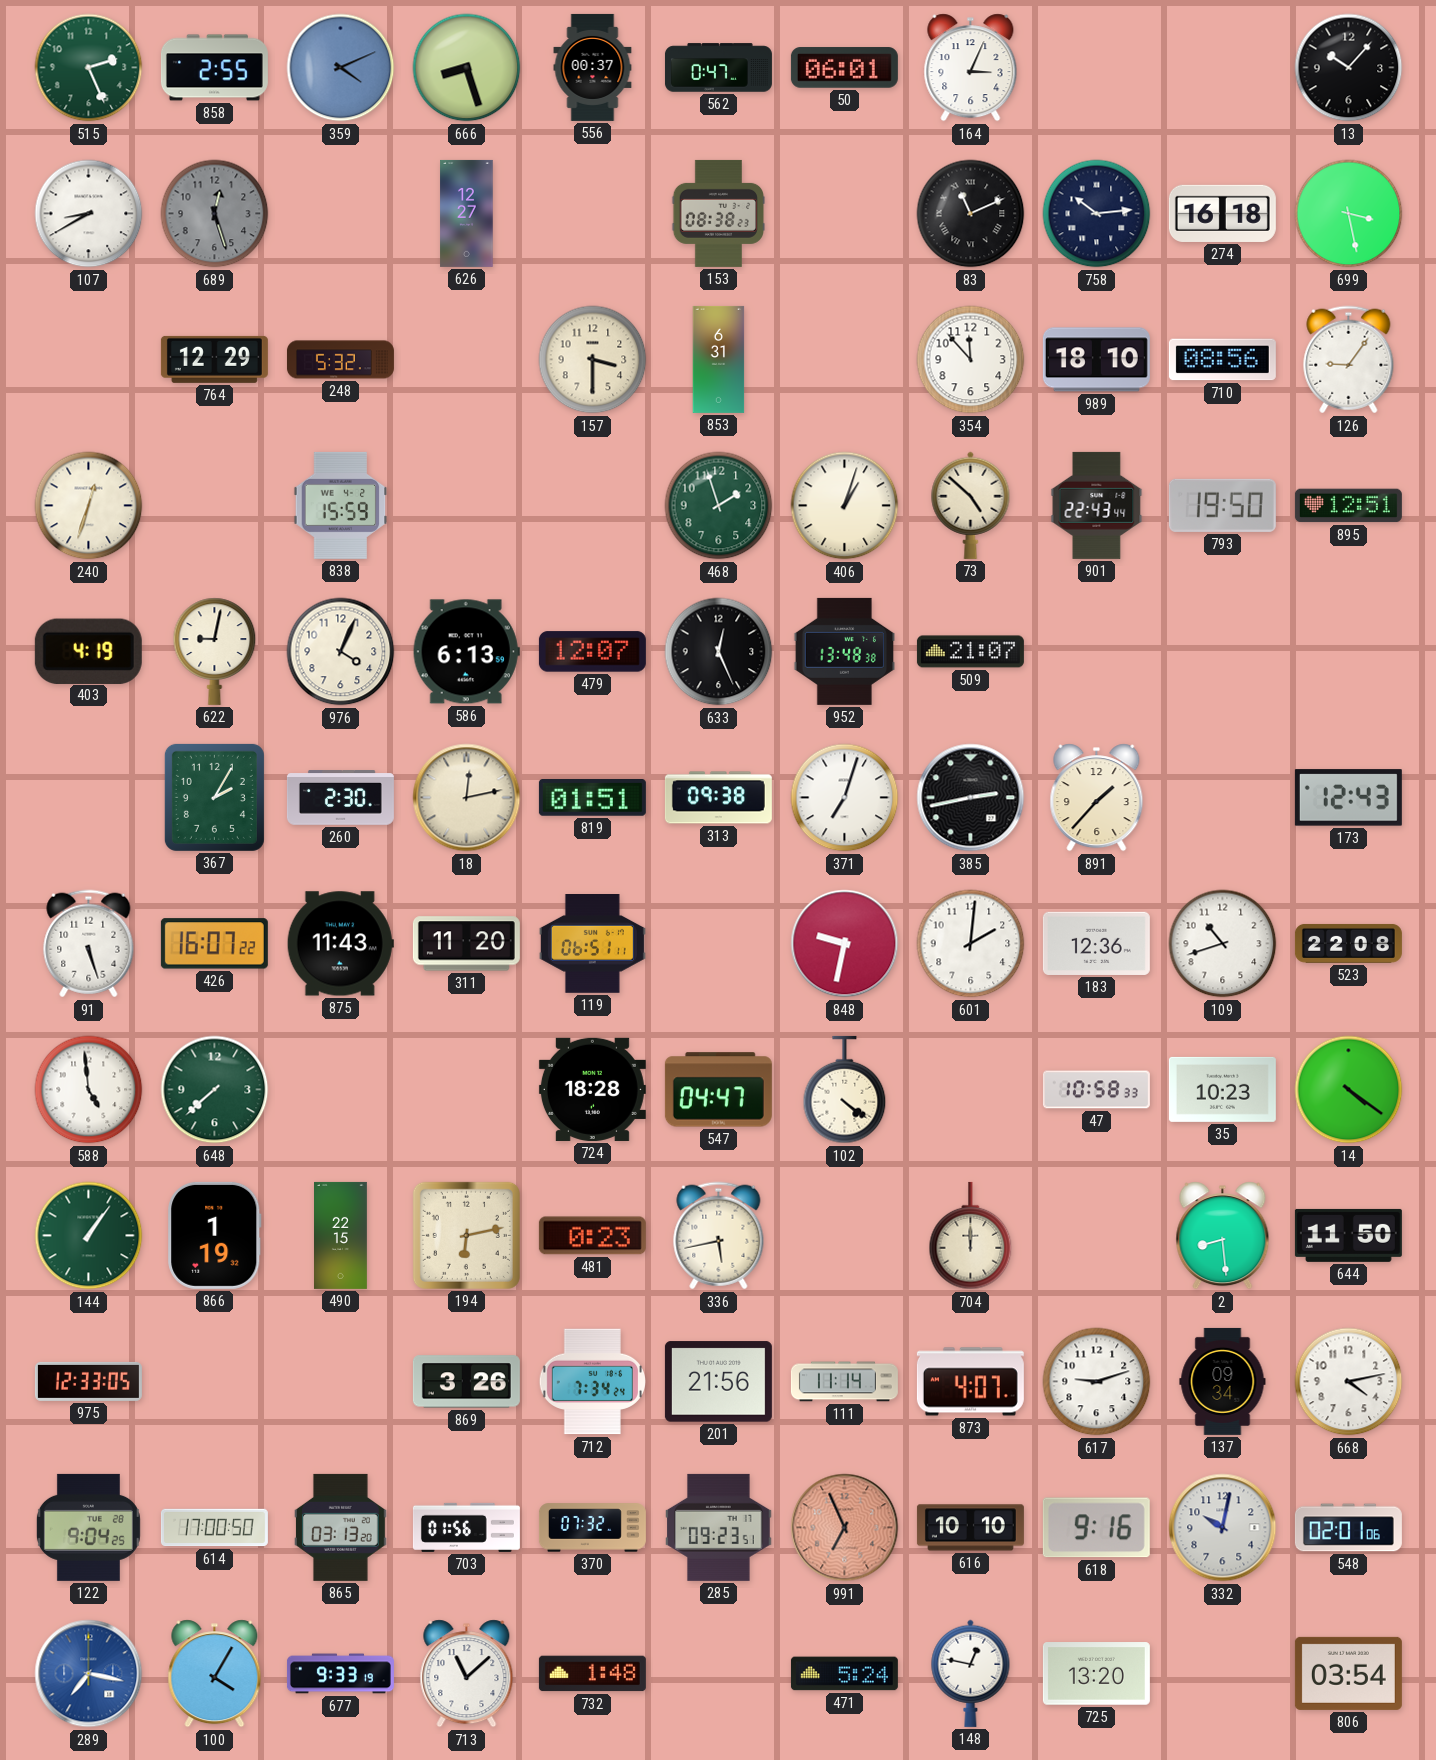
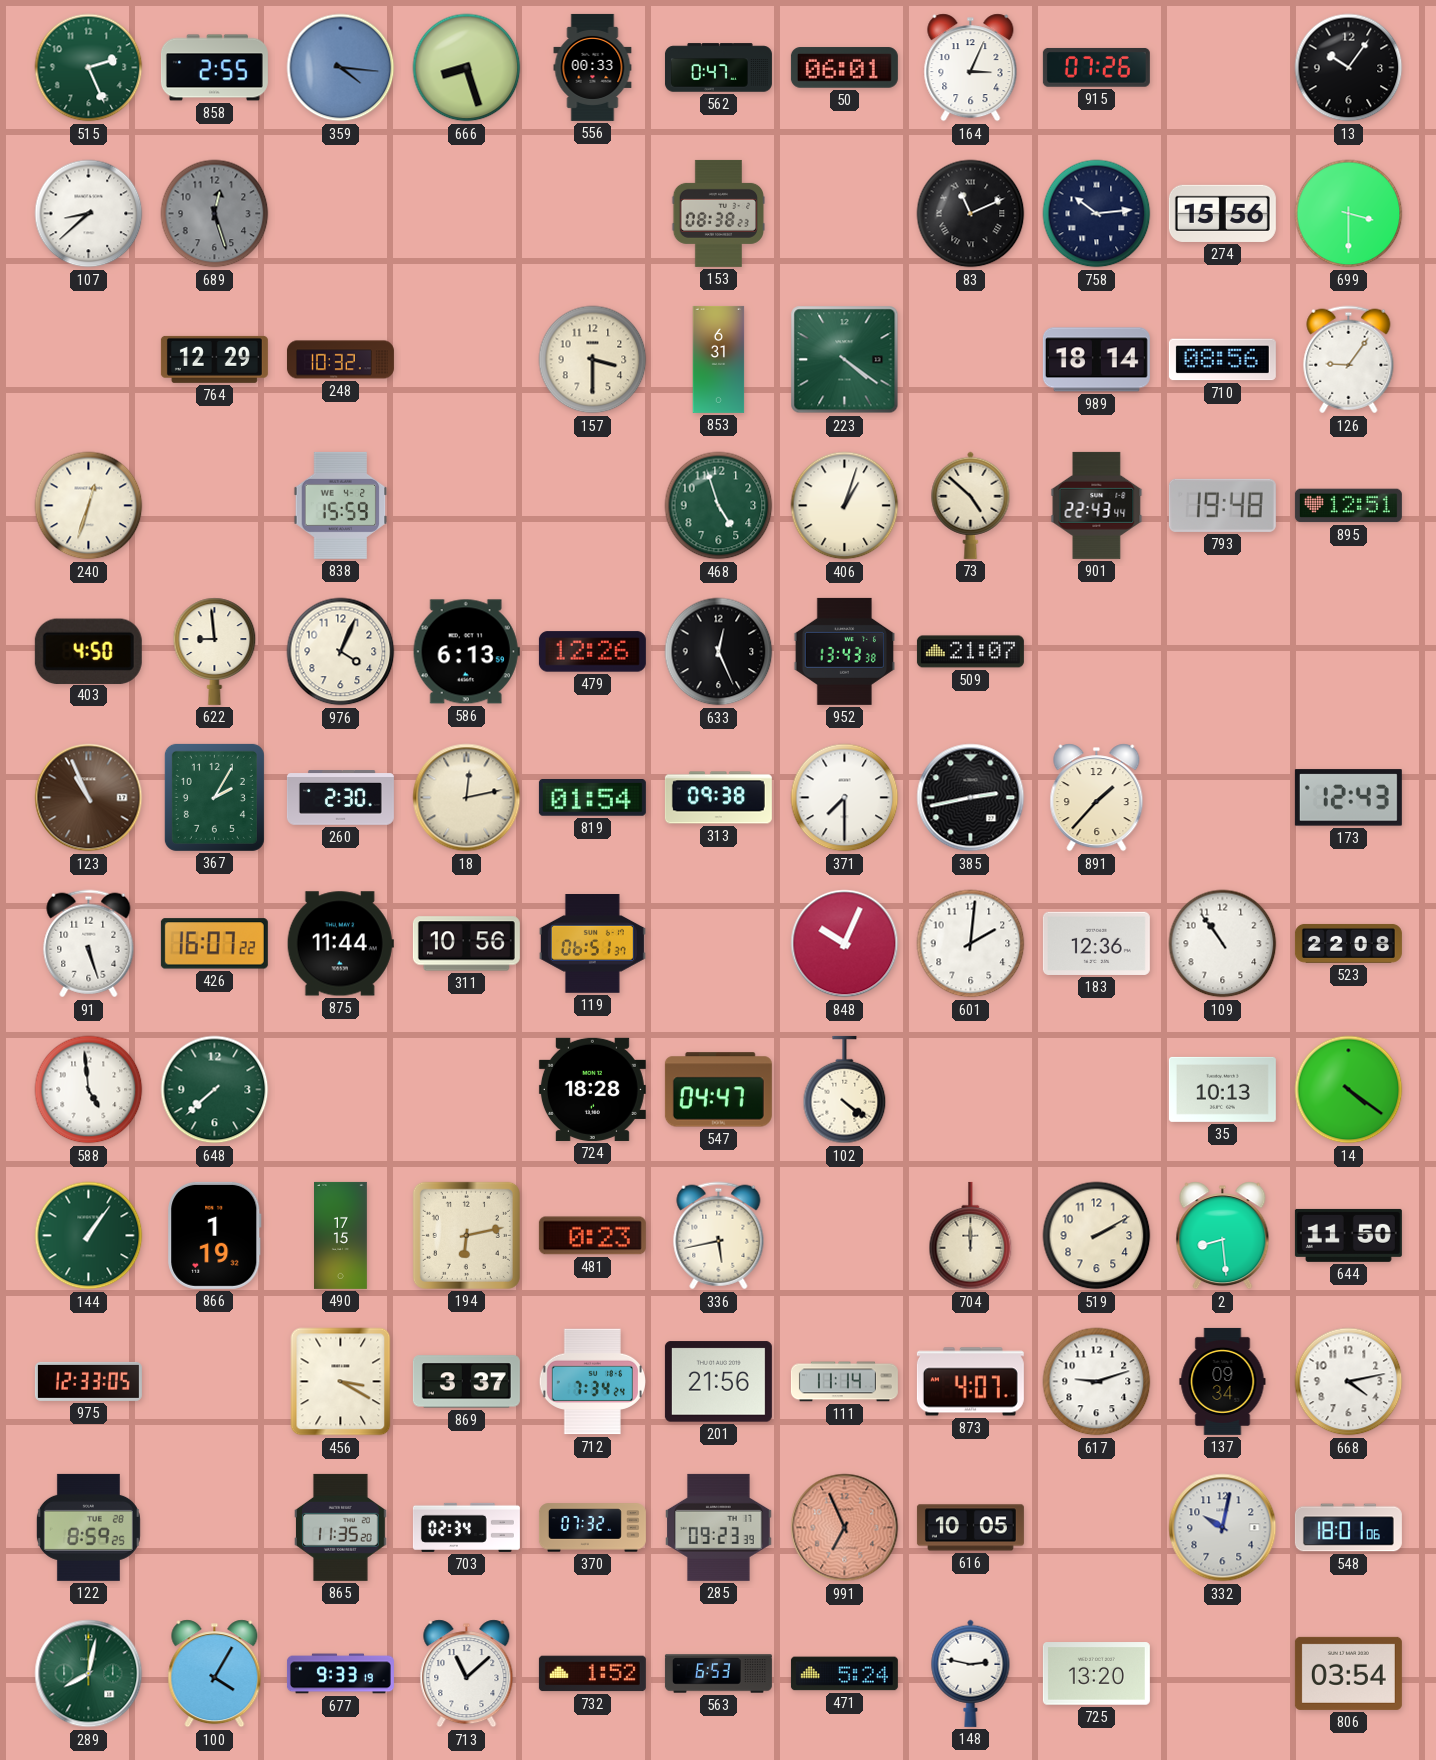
359: 4:11 -> 4:16 (341, 68)
556: 00:37 -> 00:33 (593, 67)
915: none -> 07:26 (1096, 67)
13: 10:07 -> 10:06 (1349, 68)
107: 8:40 -> 8:38 (89, 214)
626: 12:27 -> none (467, 213)
274: 16:18 -> 15:56 (1222, 213)
699: 3:28 -> 3:30 (1349, 214)
248: 5:32 -> 10:32 (340, 360)
223: none -> 4:21 (845, 360)
354: 11:53 -> none (971, 360)
989: 18:10 -> 18:14 (1096, 360)
468: 1:57 -> 4:57 (719, 506)
793: 19:50 -> 19:48 (1222, 505)
403: 4:19 -> 4:50 (88, 651)
622: 9:02 -> 8:59 (215, 651)
479: 12:07 -> 12:26 (592, 652)
952: 13:48 -> 13:43 (844, 651)
123: none -> 10:56 (89, 798)
819: 01:51 -> 01:54 (592, 798)
371: 7:03 -> 7:30 (845, 798)
875: 11:43 -> 11:44 (340, 944)
311: 11:20 -> 10:56 (466, 944)
119: 06:51:11 -> 06:51:37 (592, 944)
848: 9:32 -> 10:04 (845, 944)
109: 10:42 -> 10:54 (1223, 944)
47: 10:58 -> none (1096, 1090)
35: 10:23 -> 10:13 (1222, 1089)
490: 22:15 -> 17:15 (341, 1235)
519: none -> 2:10 (1097, 1236)
456: none -> 3:20 (341, 1382)
869: 3:26 -> 3:37 (466, 1382)
122: 9:04 -> 8:59 (88, 1527)
614: 17:00 -> none (214, 1528)
865: 03:13 -> 11:35 (341, 1527)
703: 01:56 -> 02:34 (466, 1527)
285: 09:23:51 -> 09:23:39 (719, 1527)
616: 10:10 -> 10:05 (970, 1528)
618: 9:16 -> none (1096, 1528)
548: 02:01 -> 18:01 (1348, 1528)
289: 7:17 -> 8:02 (89, 1674)
289 dial: blue -> green (89, 1674)
732: 1:48 -> 1:52 (592, 1674)
563: none -> 6:53 (718, 1674)
148: 12:47 -> 2:47 (971, 1673)
